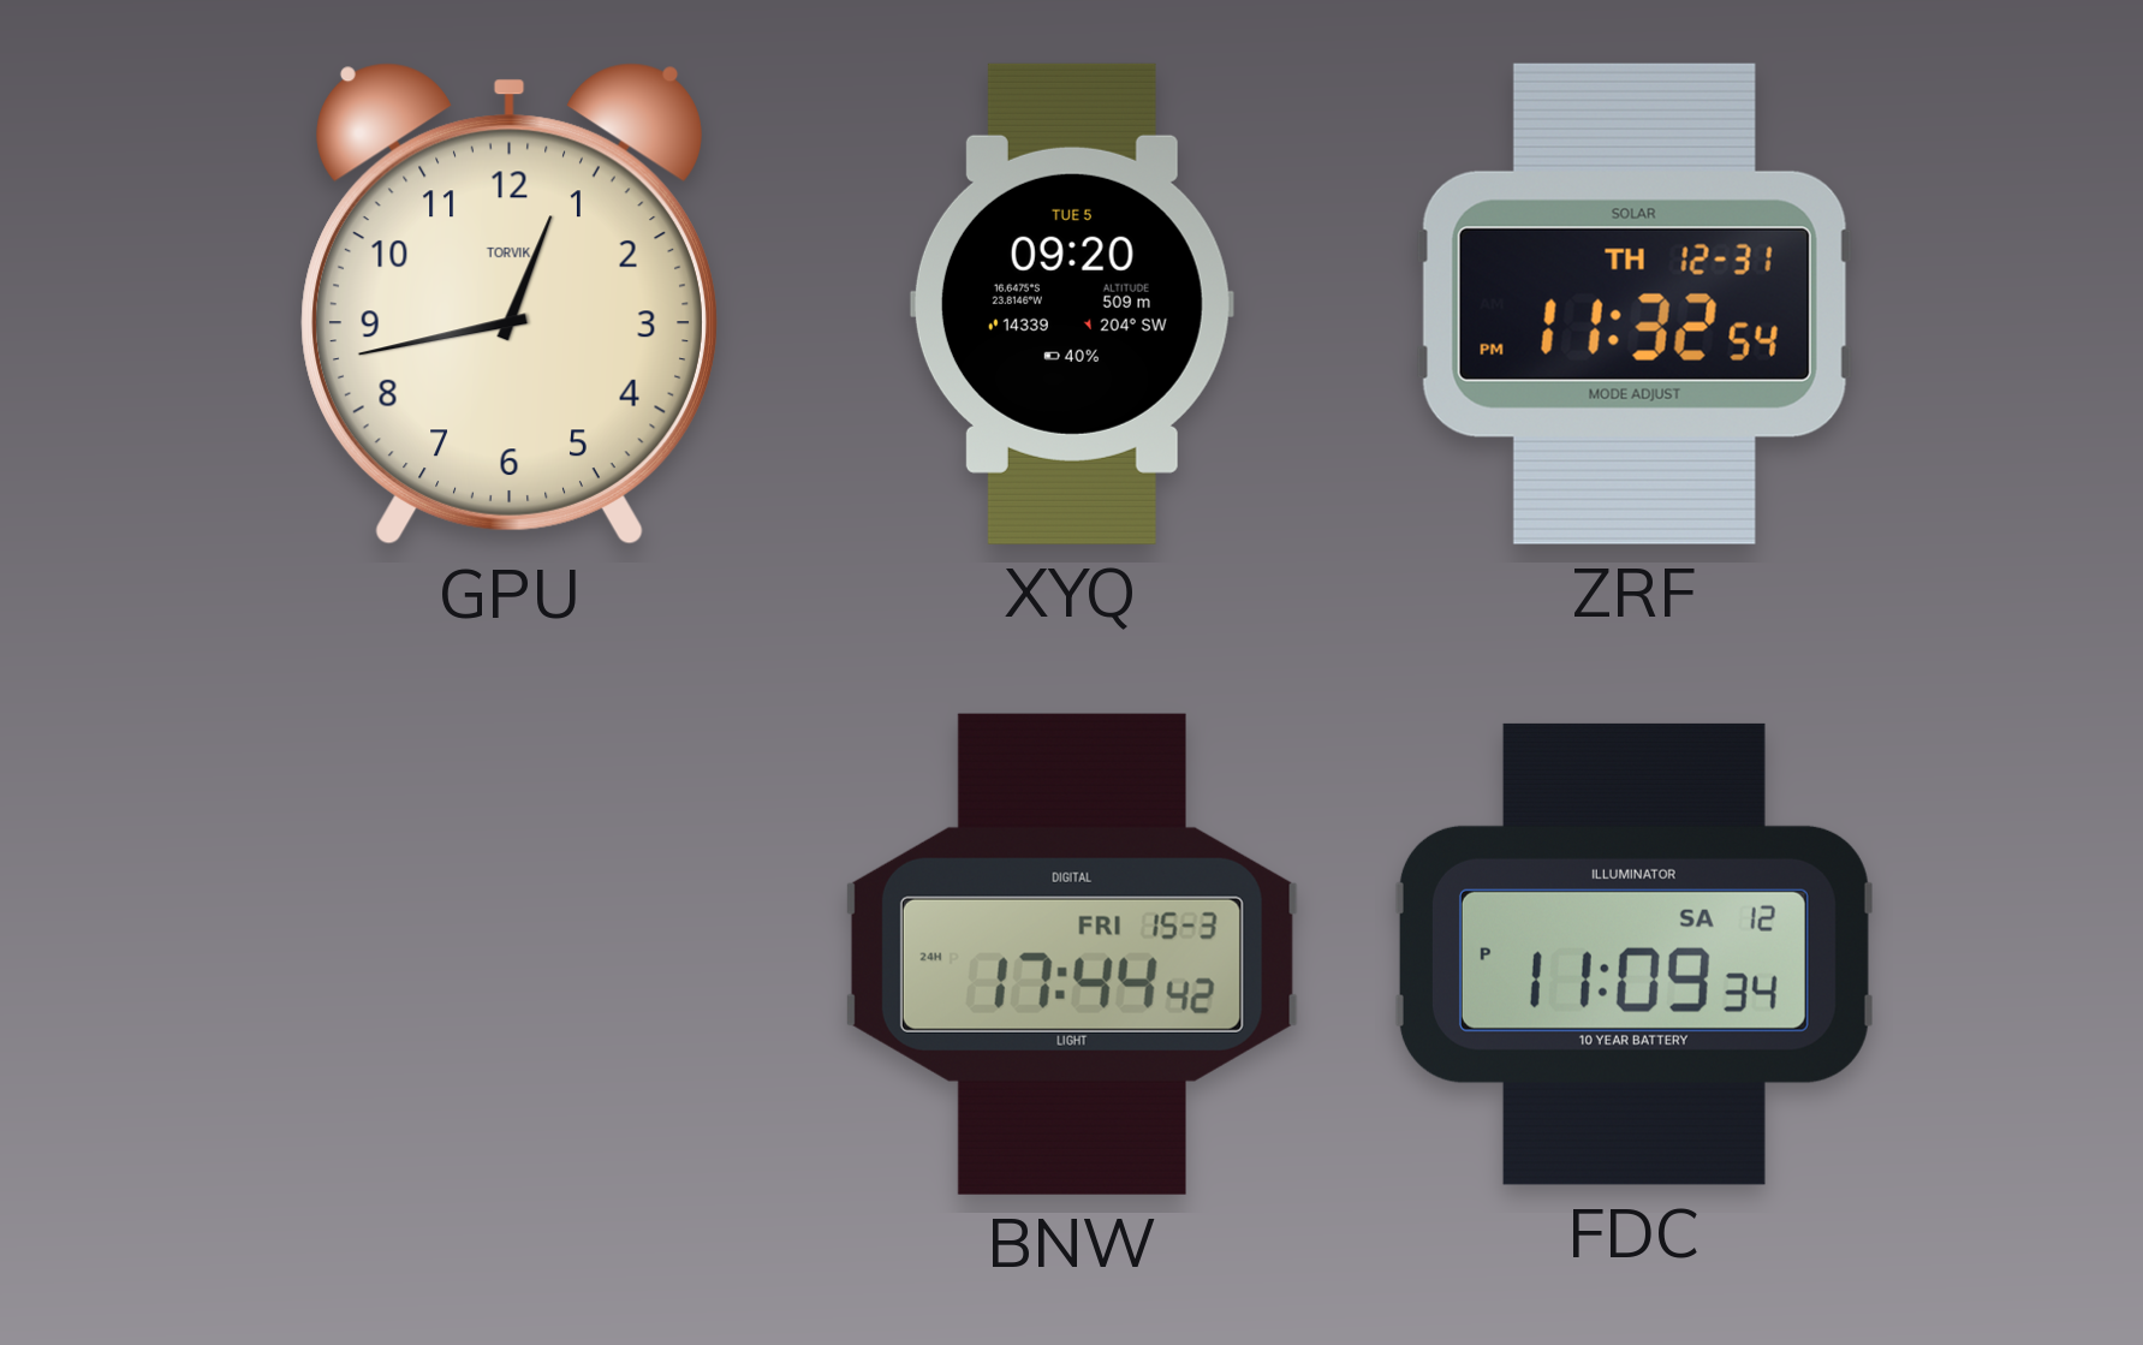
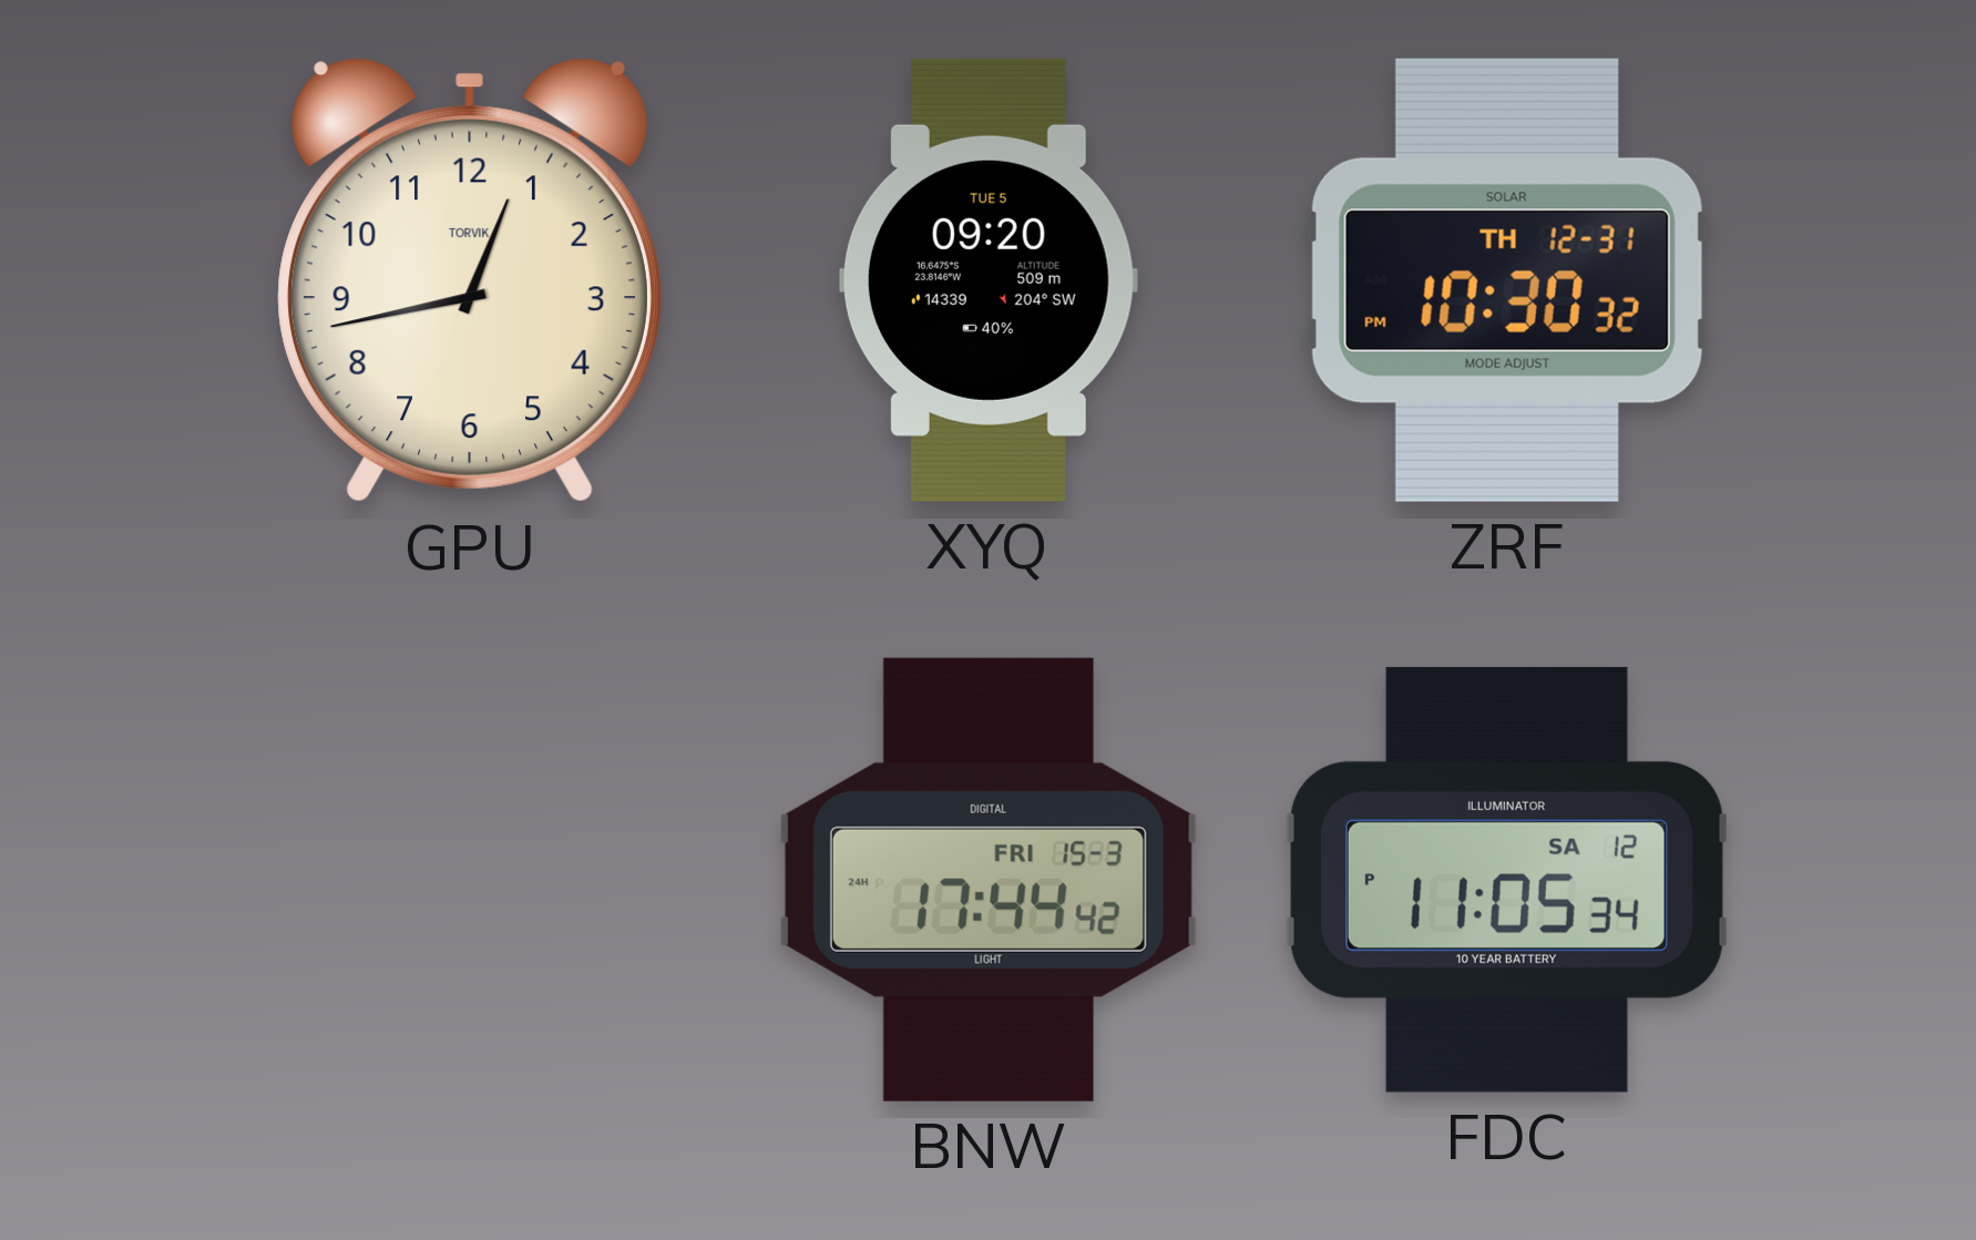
ZRF: 11:32 -> 10:30 (1507, 280)
FDC: 11:09 -> 11:05 (1506, 880)
